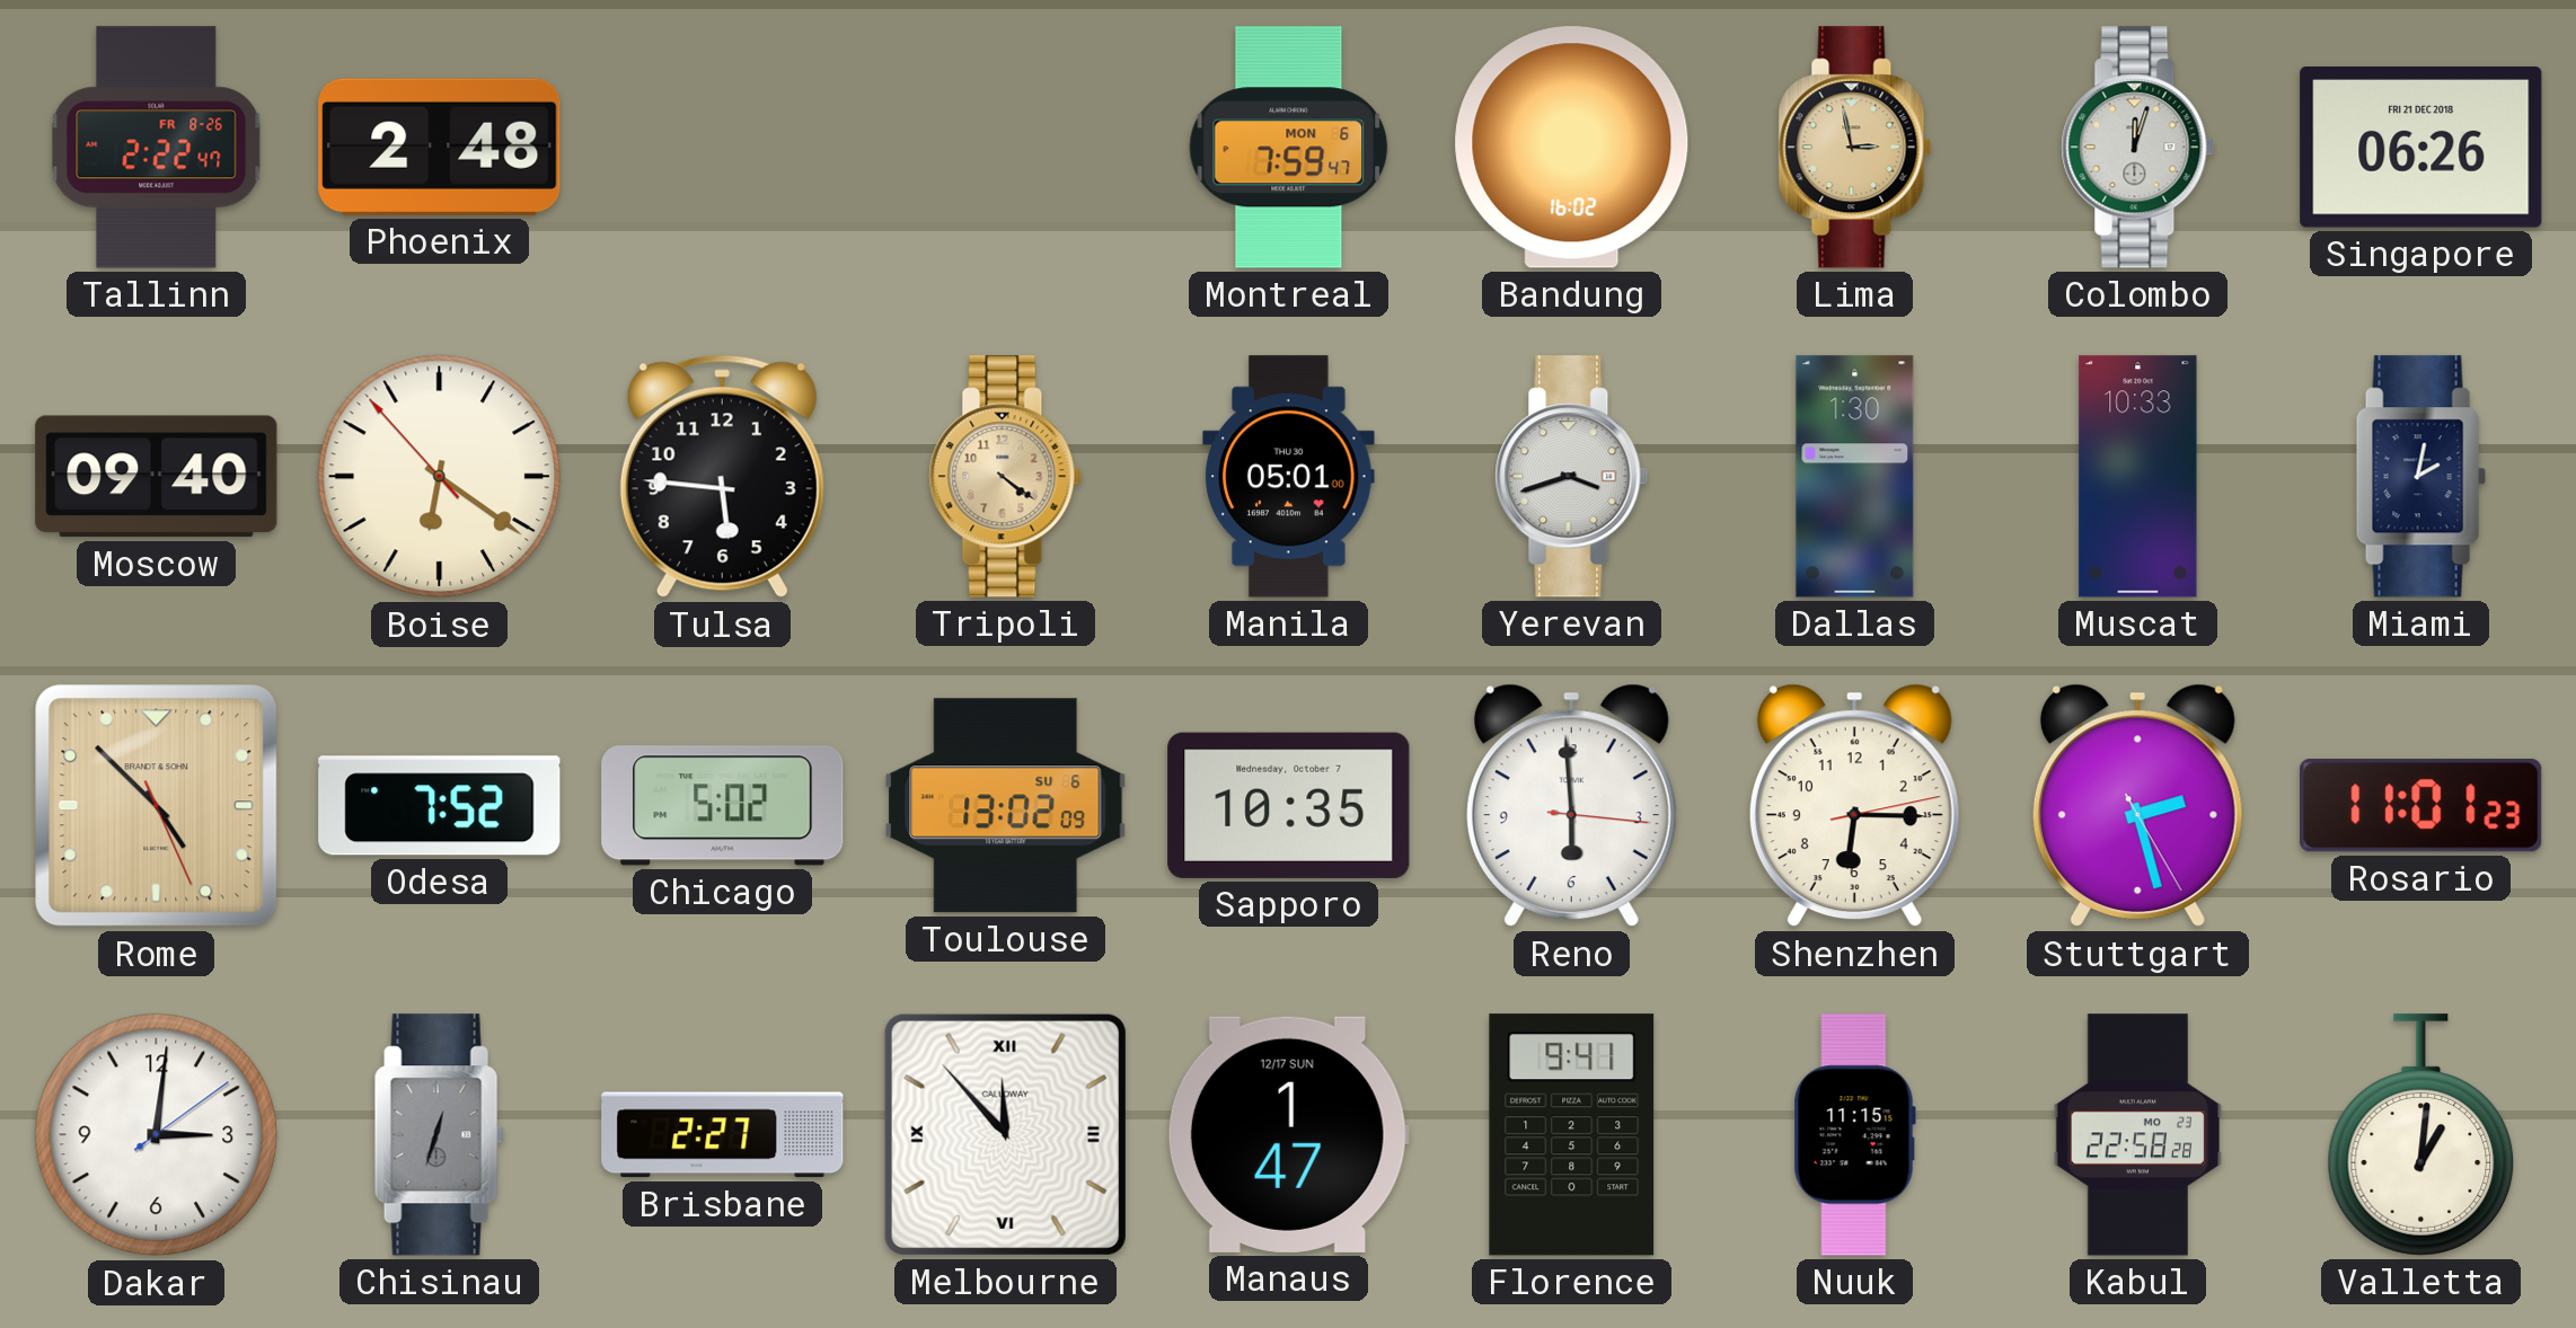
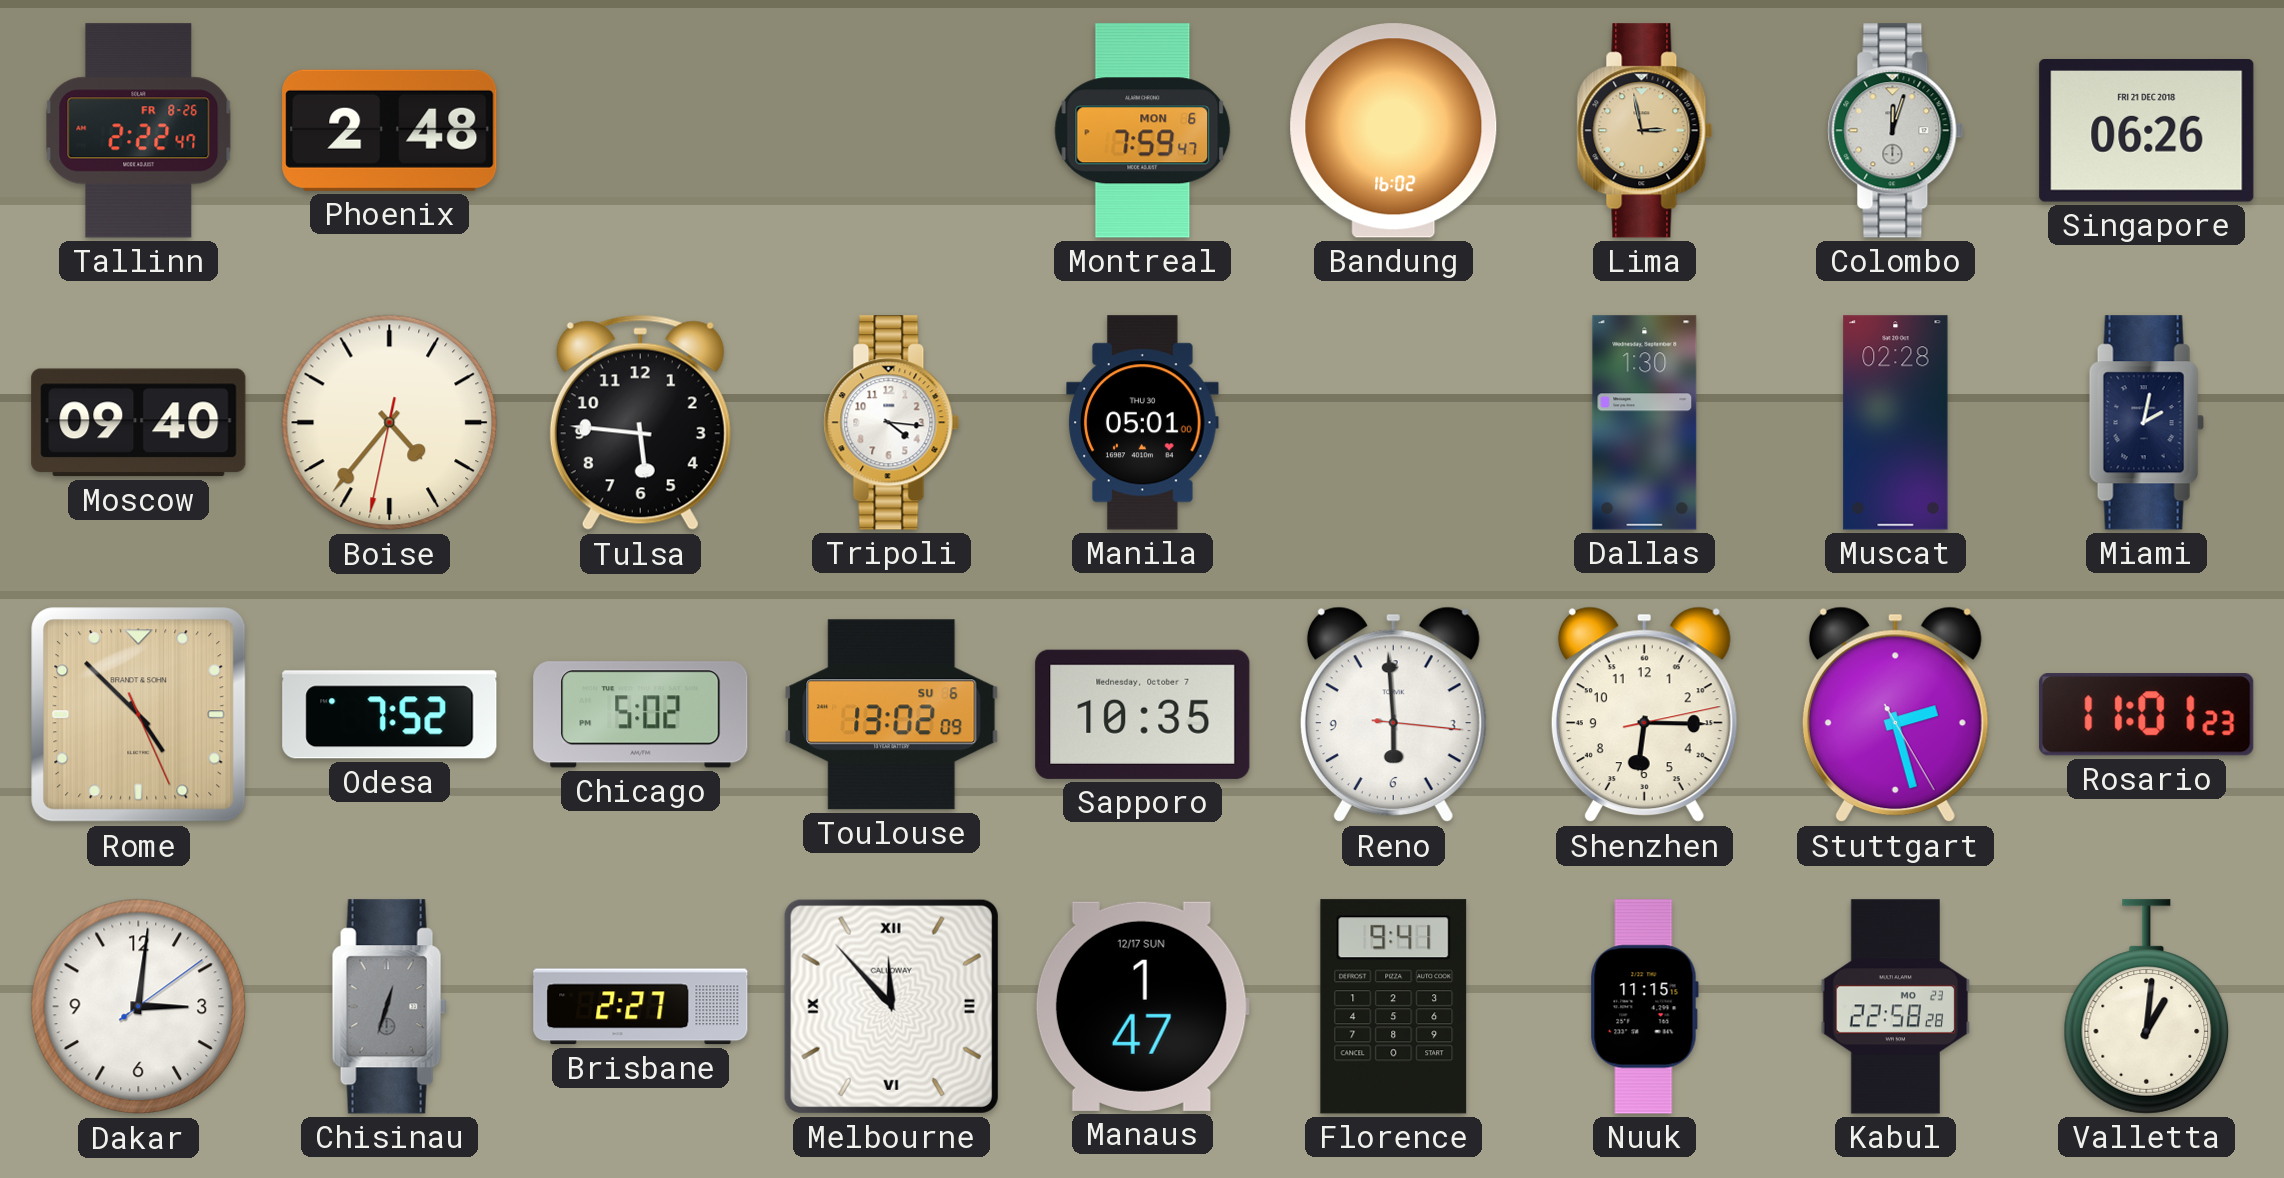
Boise: 6:20 -> 4:36 (390, 423)
Tripoli: 4:21 -> 4:16 (892, 423)
Tripoli dial: champagne -> white (892, 423)
Yerevan: 3:42 -> none (1572, 477)
Muscat: 10:33 -> 02:28 (1896, 423)
